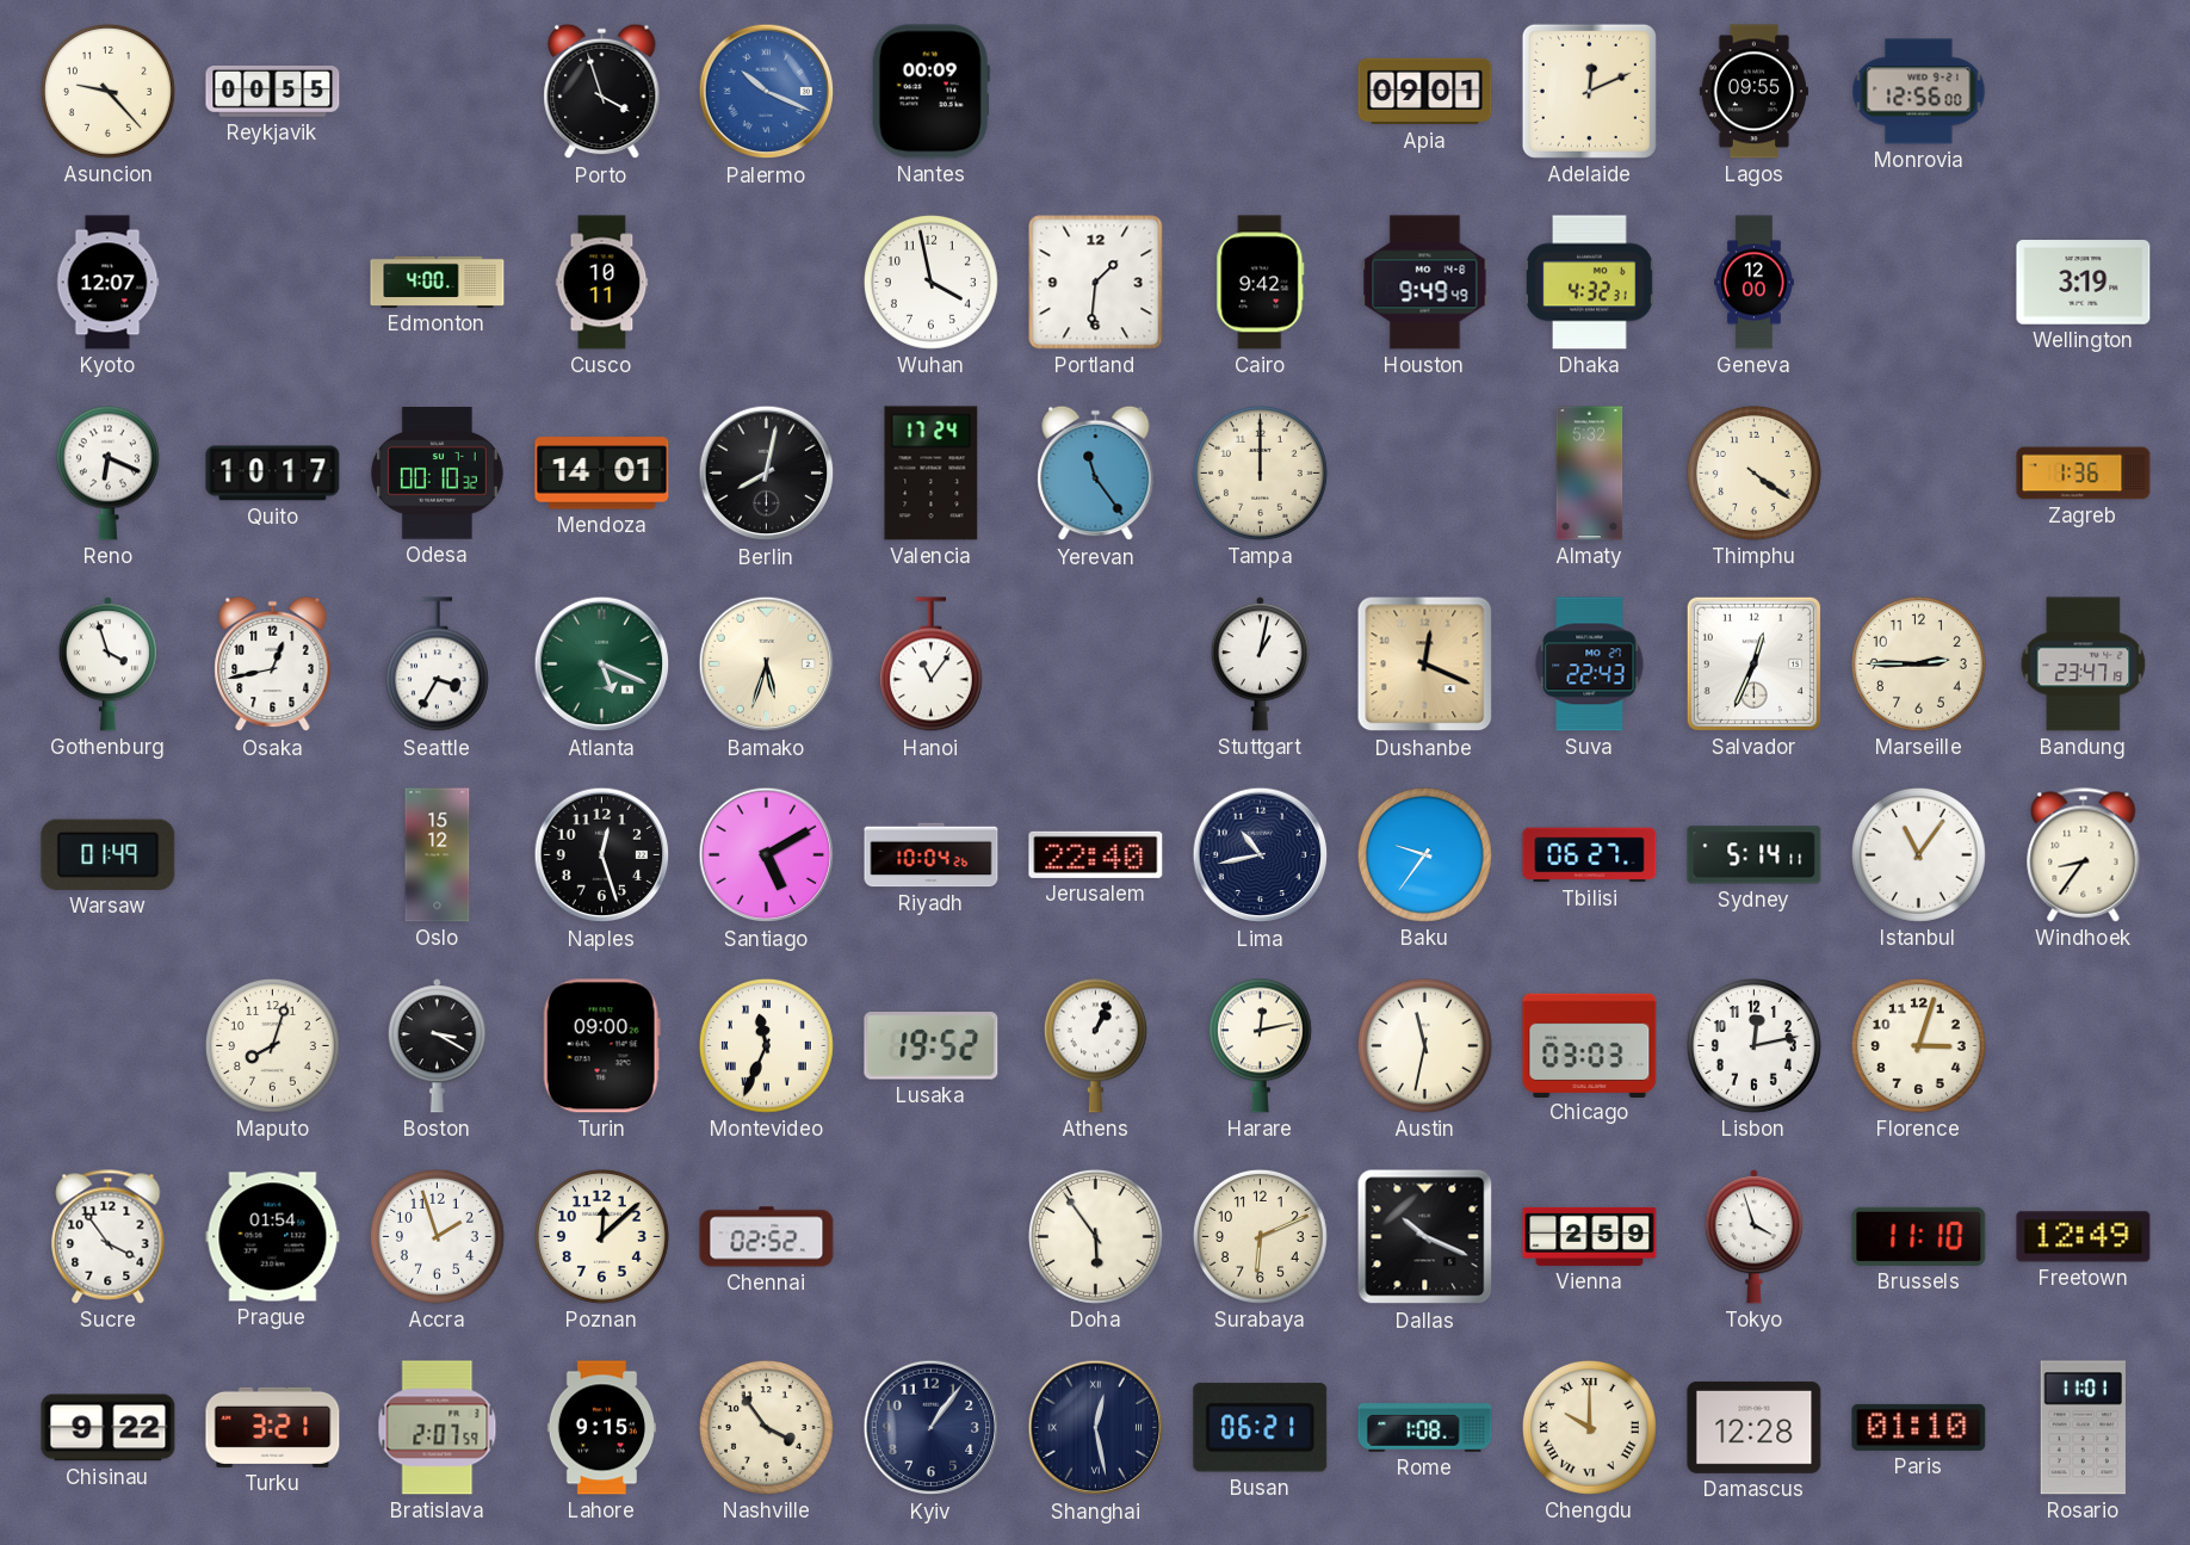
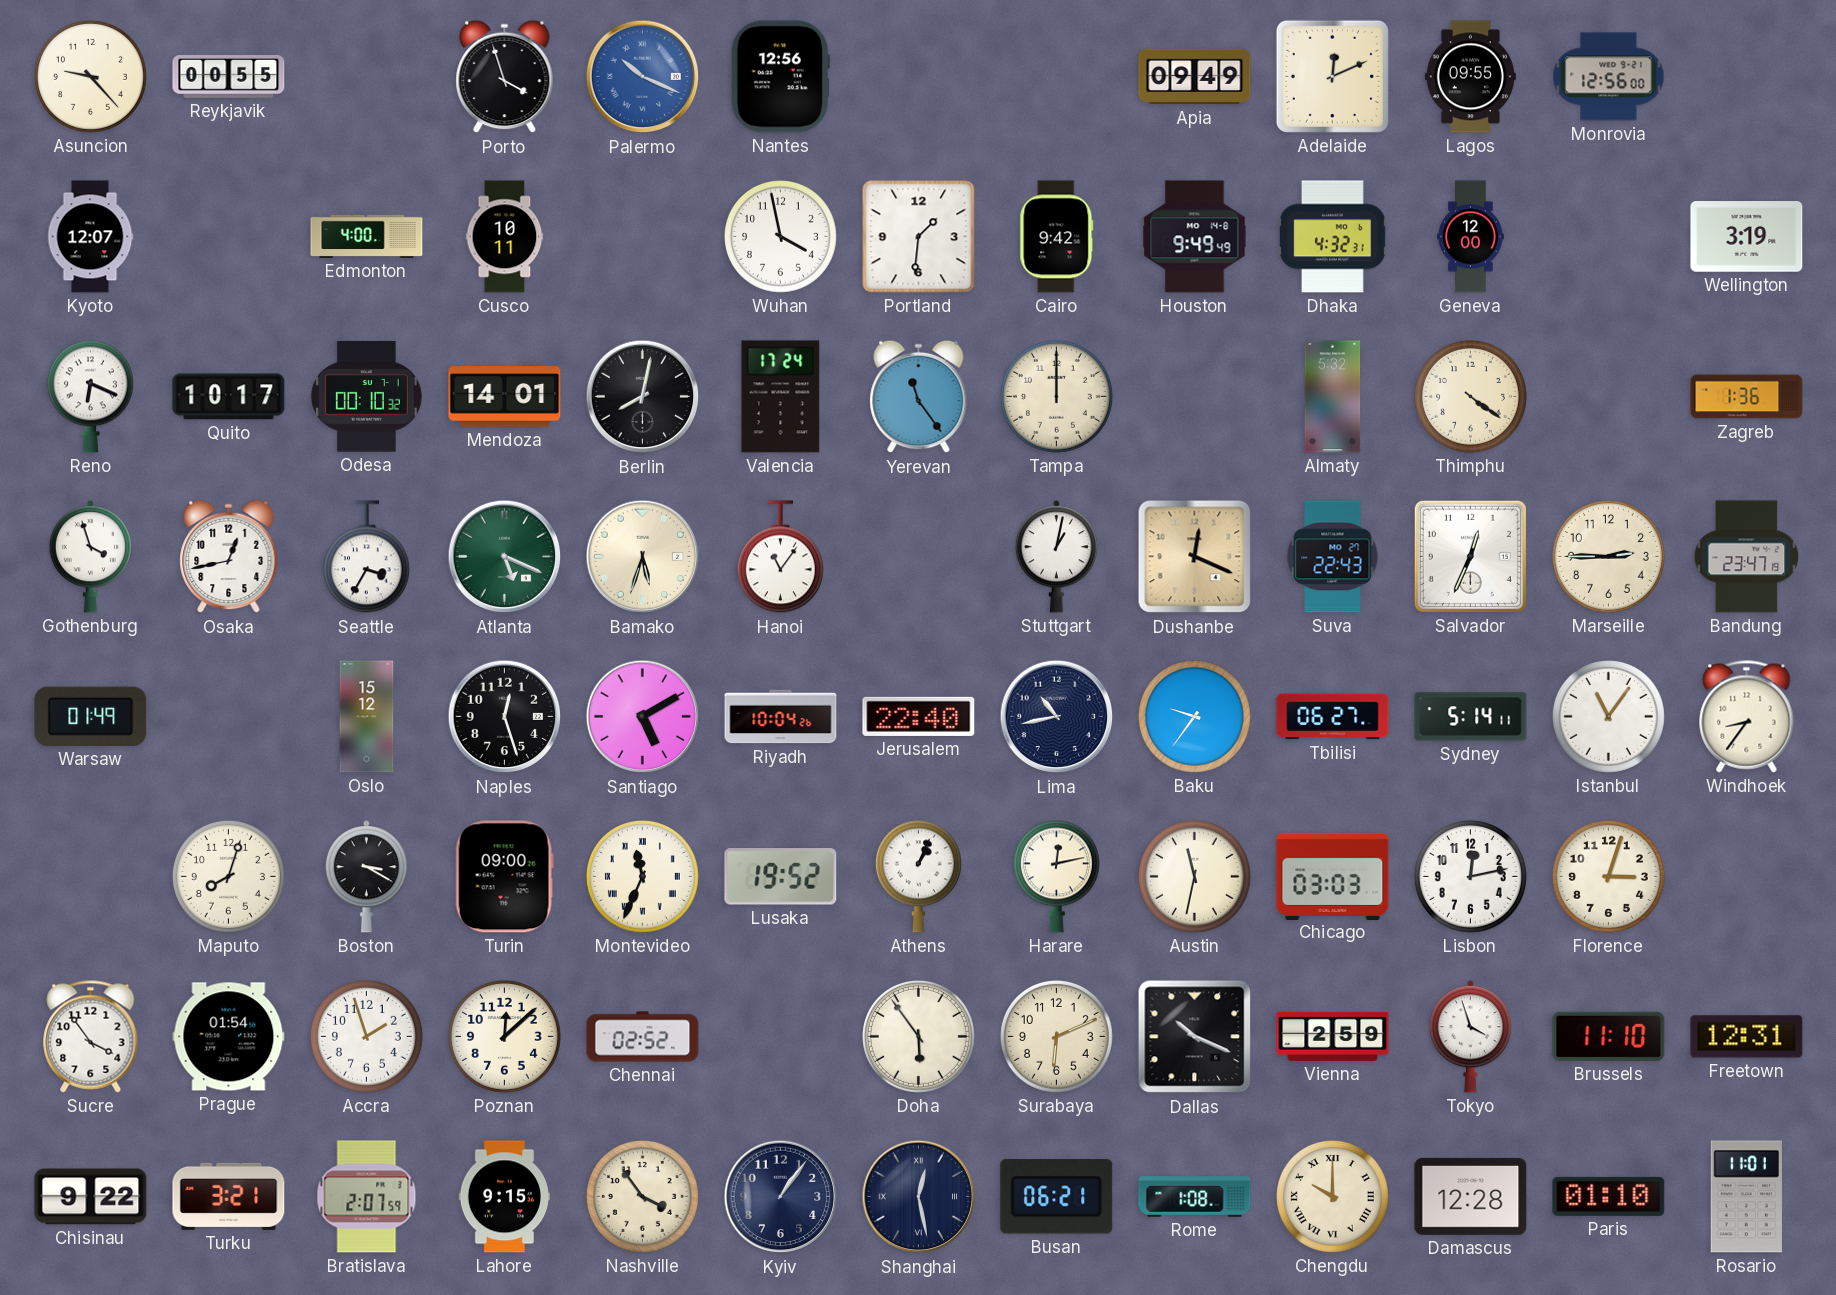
Nantes: 00:09 -> 12:56 (780, 77)
Apia: 09:01 -> 09:49 (1195, 77)
Freetown: 12:49 -> 12:31 (1747, 1037)
